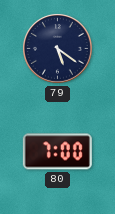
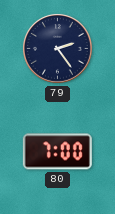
79: 5:21 -> 2:24 (58, 49)
